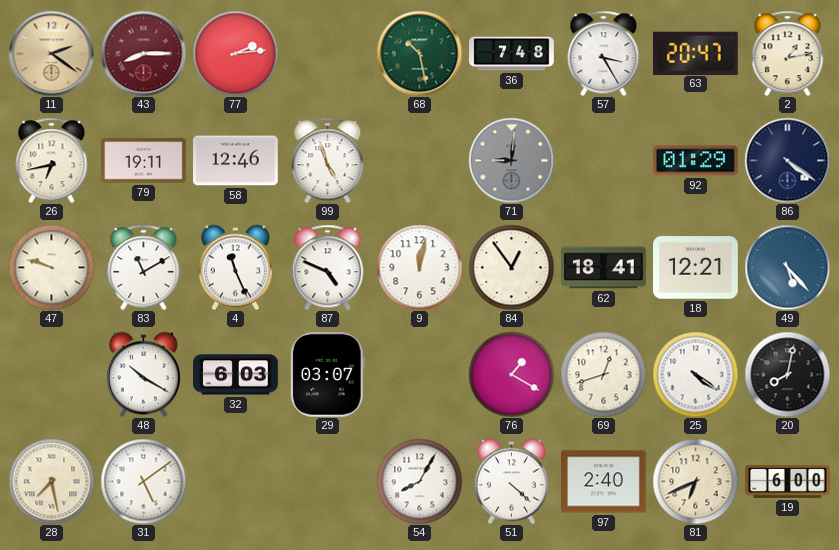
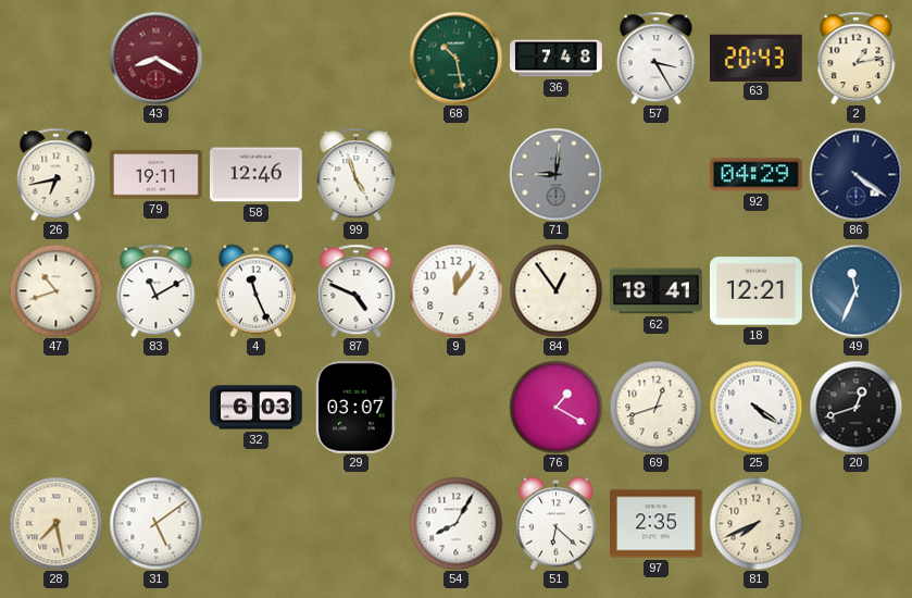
11: 2:21 -> none (51, 53)
43: 8:15 -> 8:20 (155, 58)
77: 2:14 -> none (235, 53)
63: 20:47 -> 20:43 (755, 58)
92: 01:29 -> 04:29 (757, 175)
47: 9:48 -> 10:42 (55, 290)
9: 12:02 -> 12:06 (455, 290)
49: 5:23 -> 11:34 (855, 290)
48: 10:20 -> none (143, 374)
20: 8:02 -> 12:42 (855, 407)
51: 4:22 -> 6:22 (555, 523)
97: 2:40 -> 2:35 (657, 524)
81: 6:41 -> 7:41 (755, 523)
19: 6:00 -> none (788, 481)
